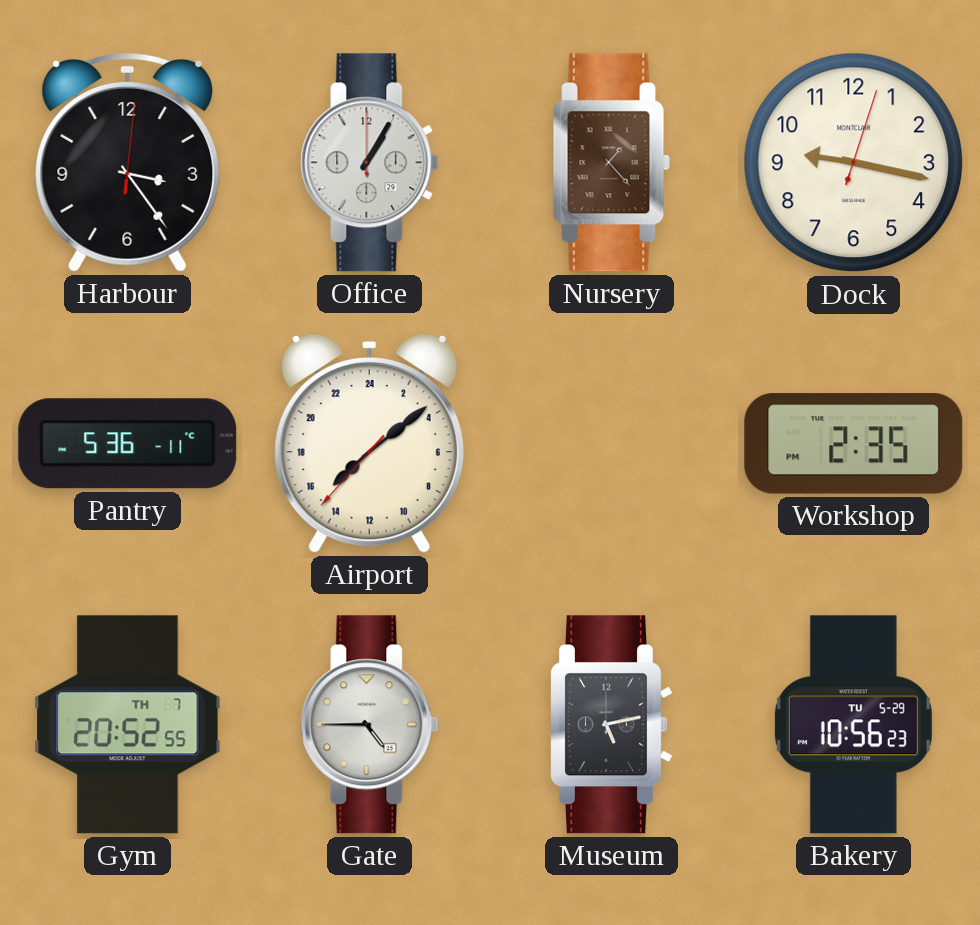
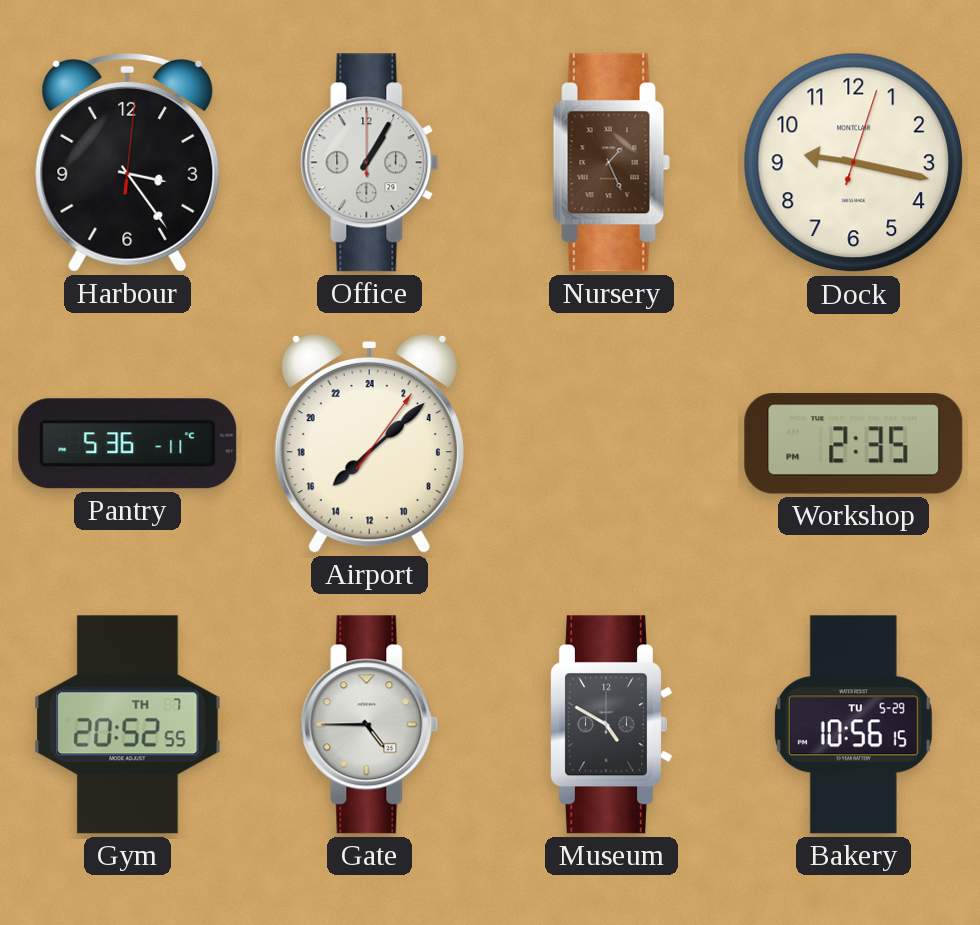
Nursery: 1:23 -> 1:26 (611, 163)
Airport: 15:08:37 -> 15:08:06 (369, 443)
Museum: 5:13 -> 4:50 (611, 725)
Bakery: 10:56:23 -> 10:56:15 (853, 725)
